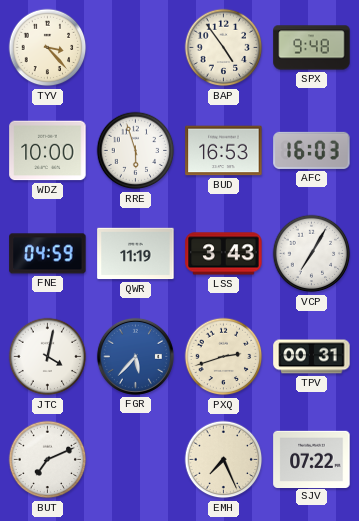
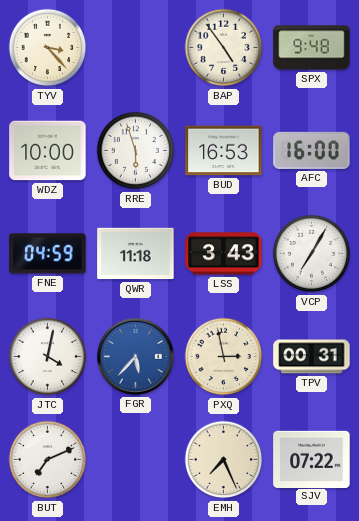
AFC: 16:03 -> 16:00 (312, 150)
QWR: 11:19 -> 11:18 (136, 254)
PXQ: 2:42 -> 2:58 (224, 357)
